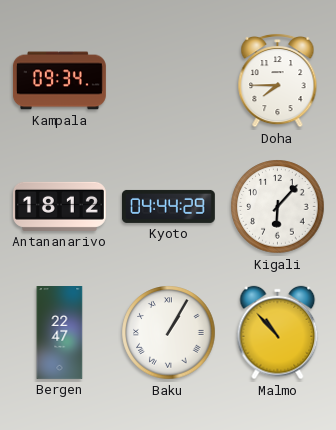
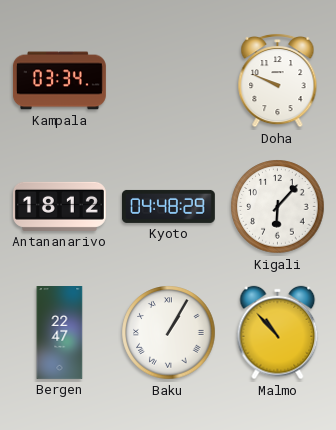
Kampala: 09:34 -> 03:34 (60, 81)
Doha: 7:45 -> 9:49 (278, 80)
Kyoto: 04:44 -> 04:48 (168, 206)
